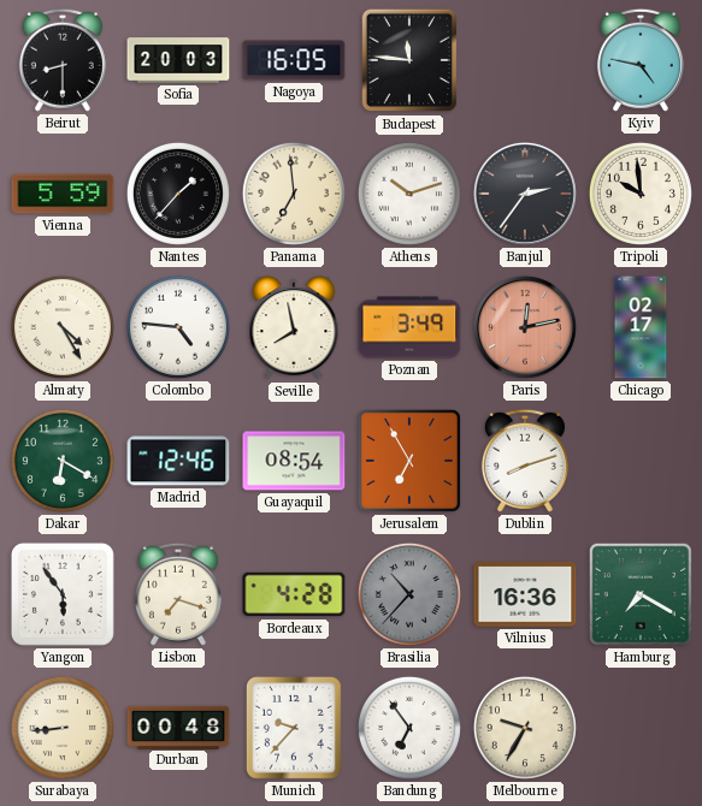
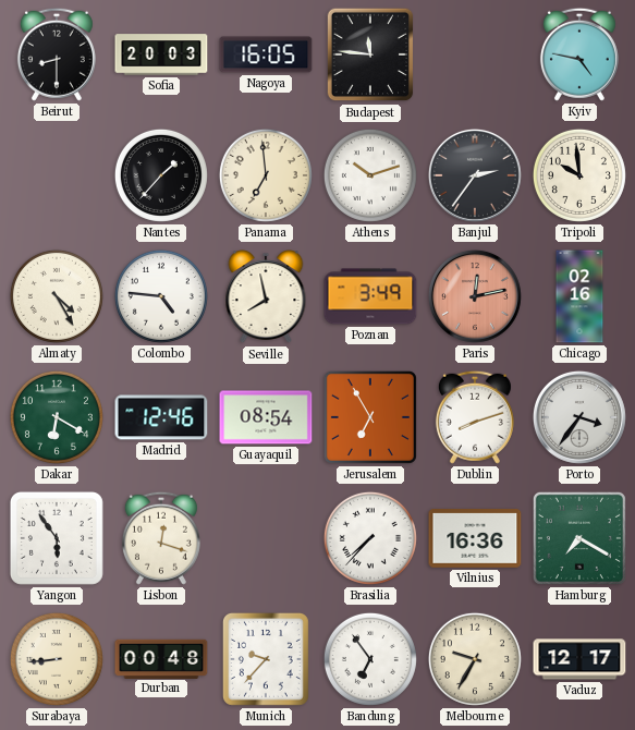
Vienna: 5:59 -> none (63, 194)
Chicago: 02:17 -> 02:16 (579, 296)
Porto: none -> 3:36 (579, 417)
Lisbon: 7:18 -> 12:18 (161, 538)
Bordeaux: 4:28 -> none (294, 594)
Brasilia: 10:37 -> 7:37 (370, 538)
Brasilia dial: grey -> white (370, 538)
Vaduz: none -> 12:17 (579, 659)
